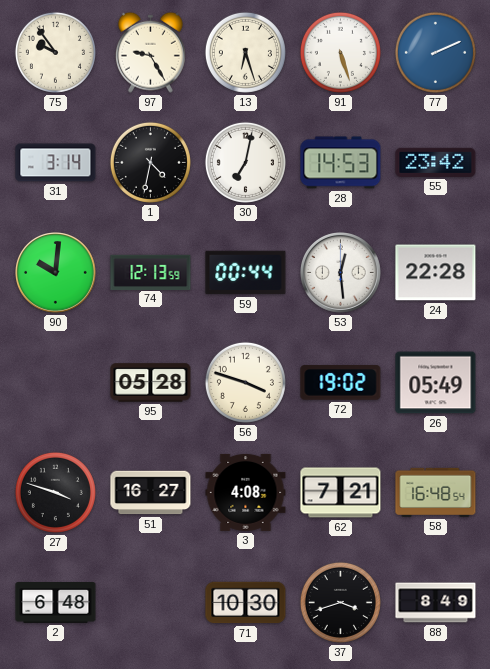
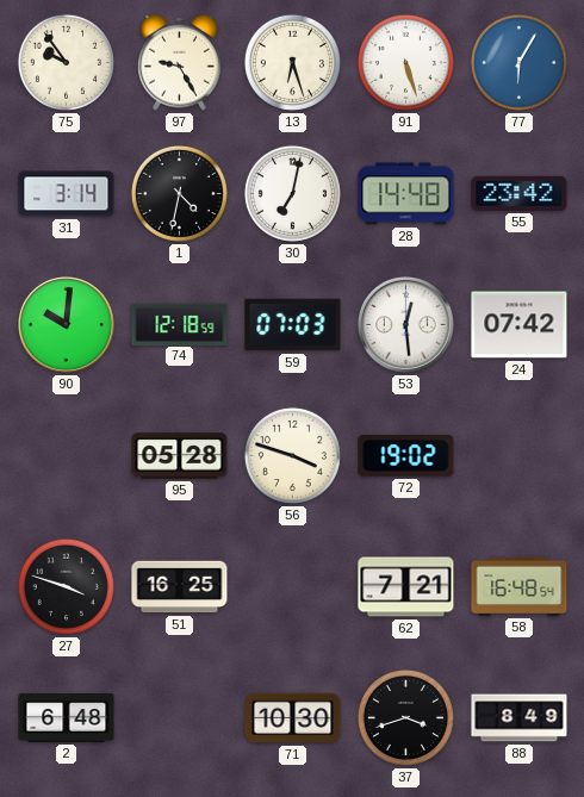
77: 2:11 -> 6:05 (518, 62)
28: 14:53 -> 14:48 (406, 194)
74: 12:13 -> 12:18 (180, 324)
59: 00:44 -> 07:03 (293, 325)
24: 22:28 -> 07:42 (520, 325)
26: 05:49 -> none (436, 383)
51: 16:27 -> 16:25 (180, 587)
3: 4:08 -> none (246, 492)
